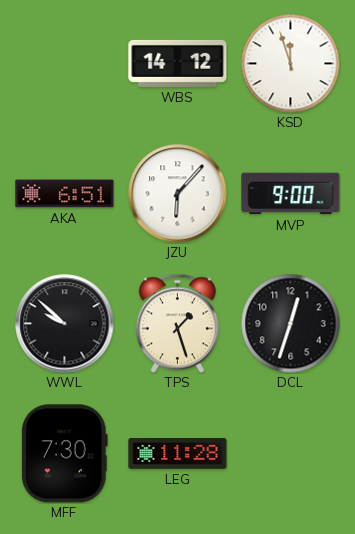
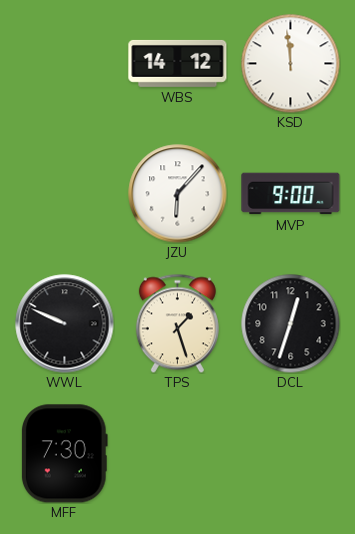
KSD: 11:57 -> 11:59 (291, 64)
AKA: 6:51 -> none (65, 194)
WWL: 9:52 -> 9:49 (65, 324)
LEG: 11:28 -> none (178, 454)
